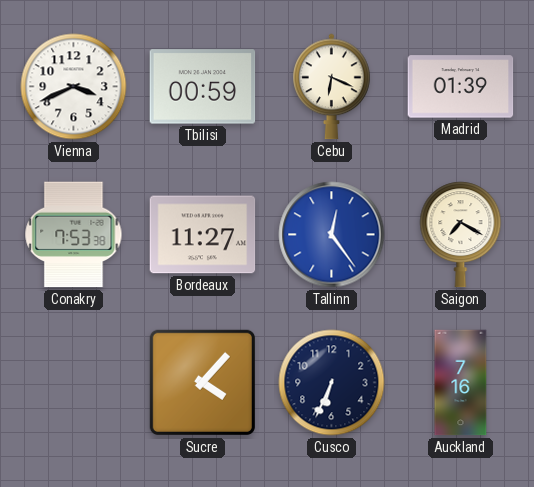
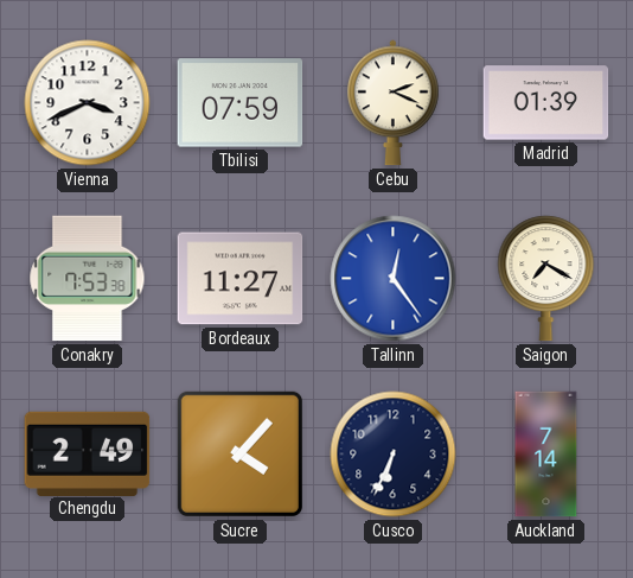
Tbilisi: 00:59 -> 07:59 (241, 103)
Cebu: 6:19 -> 2:19 (394, 103)
Chengdu: none -> 2:49 (88, 453)
Auckland: 7:16 -> 7:14 (546, 455)
